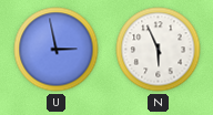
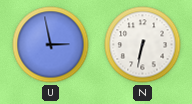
N: 5:56 -> 6:32 (143, 45)
